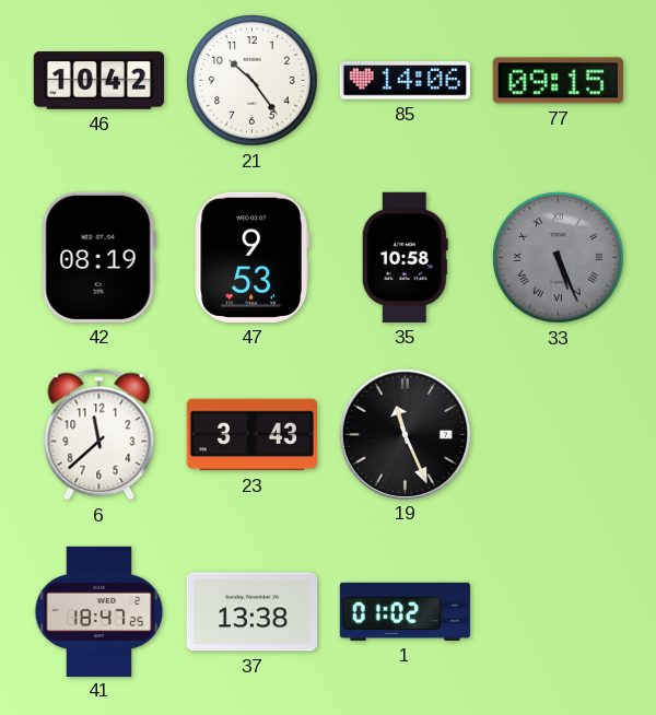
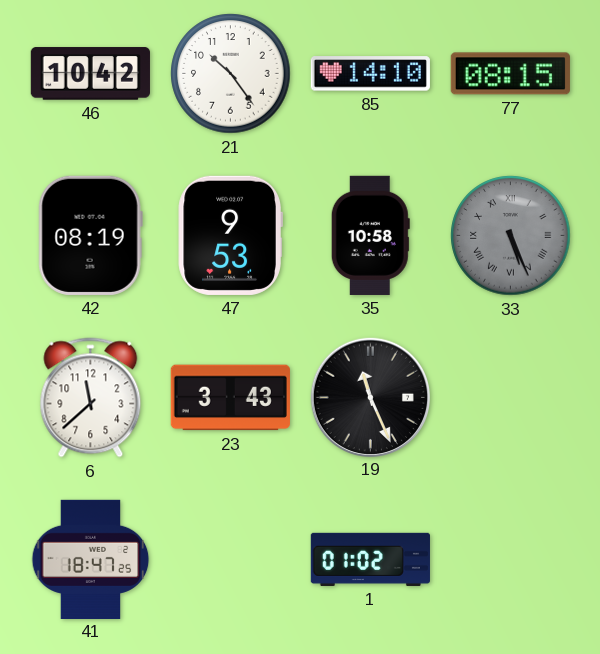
85: 14:06 -> 14:10 (370, 74)
77: 09:15 -> 08:15 (510, 74)
37: 13:38 -> none (251, 612)
